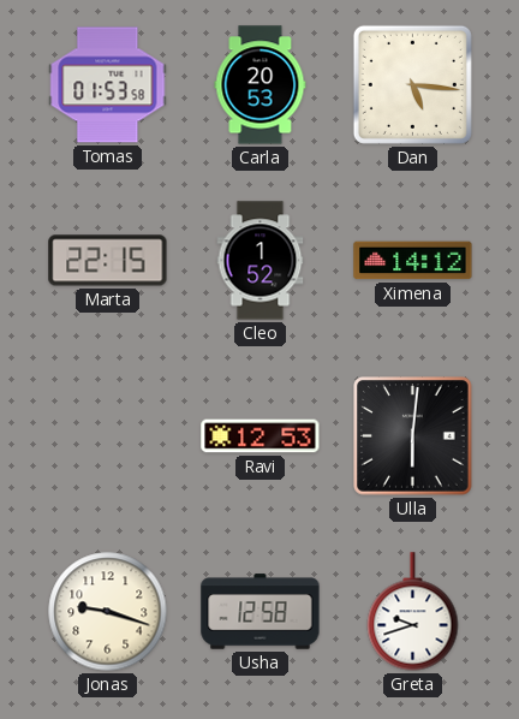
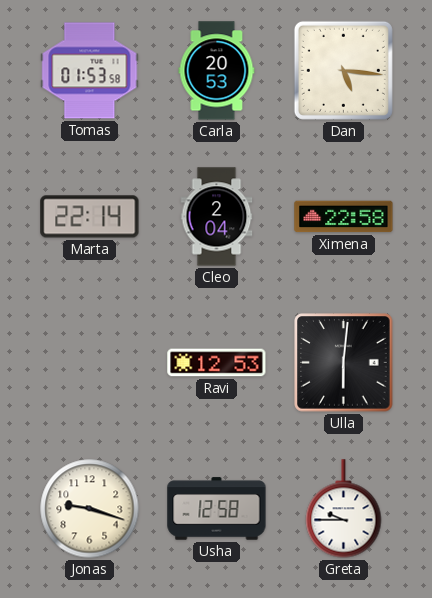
Marta: 22:15 -> 22:14 (90, 217)
Cleo: 1:52 -> 2:04 (217, 217)
Ximena: 14:12 -> 22:58 (344, 217)
Greta: 9:42 -> 9:45 (344, 509)
